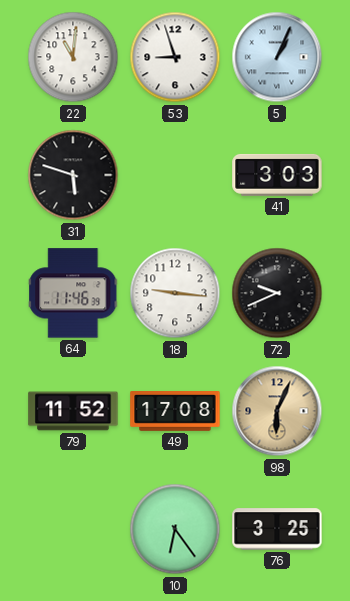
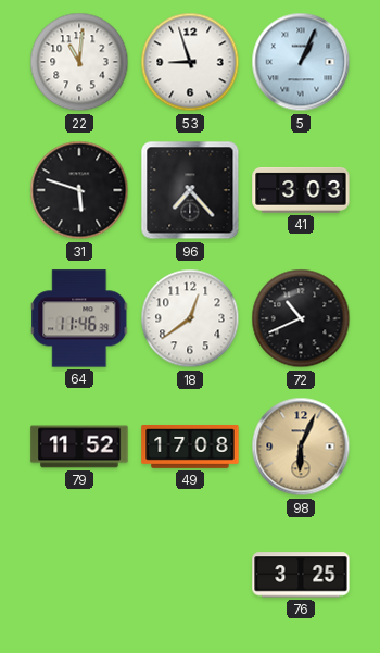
96: none -> 7:23 (190, 190)
18: 9:16 -> 12:39 (190, 318)
72: 9:41 -> 10:41 (301, 318)
10: 6:24 -> none (175, 529)
